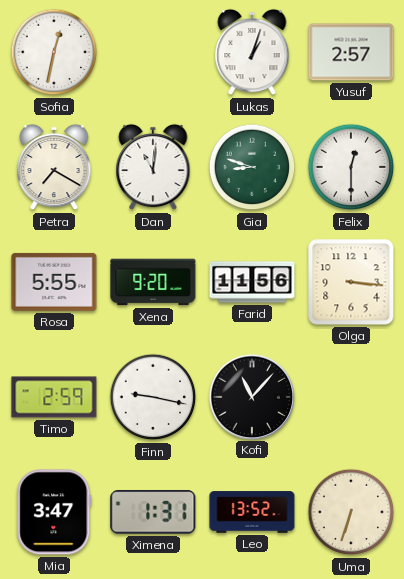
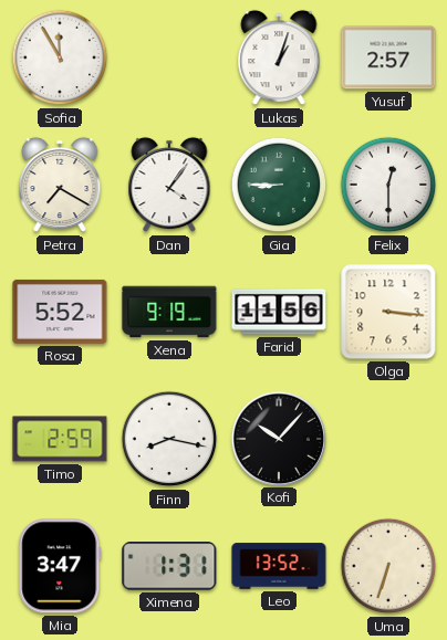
Sofia: 12:32 -> 11:55 (60, 57)
Dan: 11:01 -> 4:06 (169, 185)
Gia: 8:48 -> 8:45 (279, 185)
Rosa: 5:55 -> 5:52 (60, 312)
Xena: 9:20 -> 9:19 (169, 312)
Finn: 9:17 -> 8:17 (169, 439)
Kofi: 11:07 -> 10:07 (278, 438)
